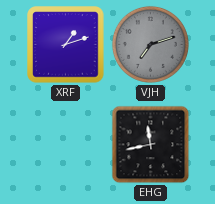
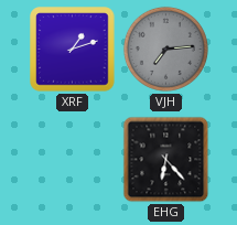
VJH: 7:12 -> 7:14 (165, 49)
EHG: 11:43 -> 6:23 (166, 160)
